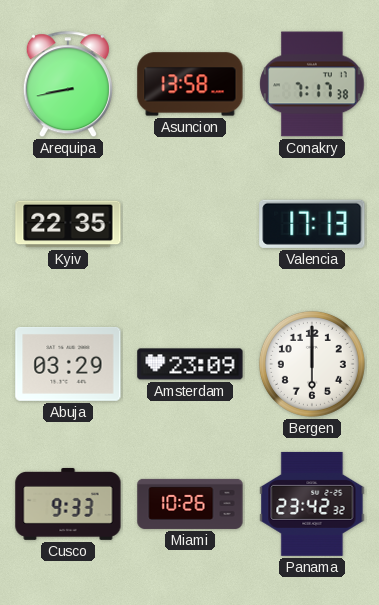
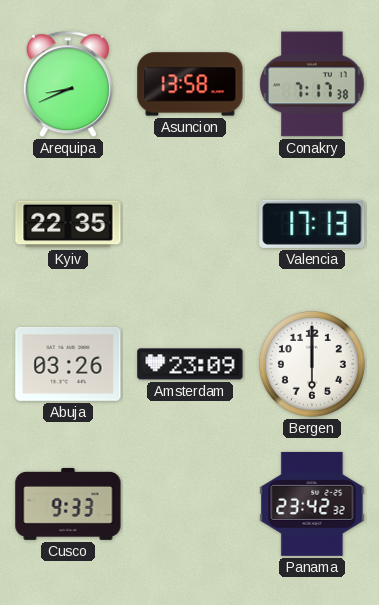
Arequipa: 8:43 -> 8:41 (68, 85)
Abuja: 03:29 -> 03:26 (68, 364)
Miami: 10:26 -> none (190, 504)
